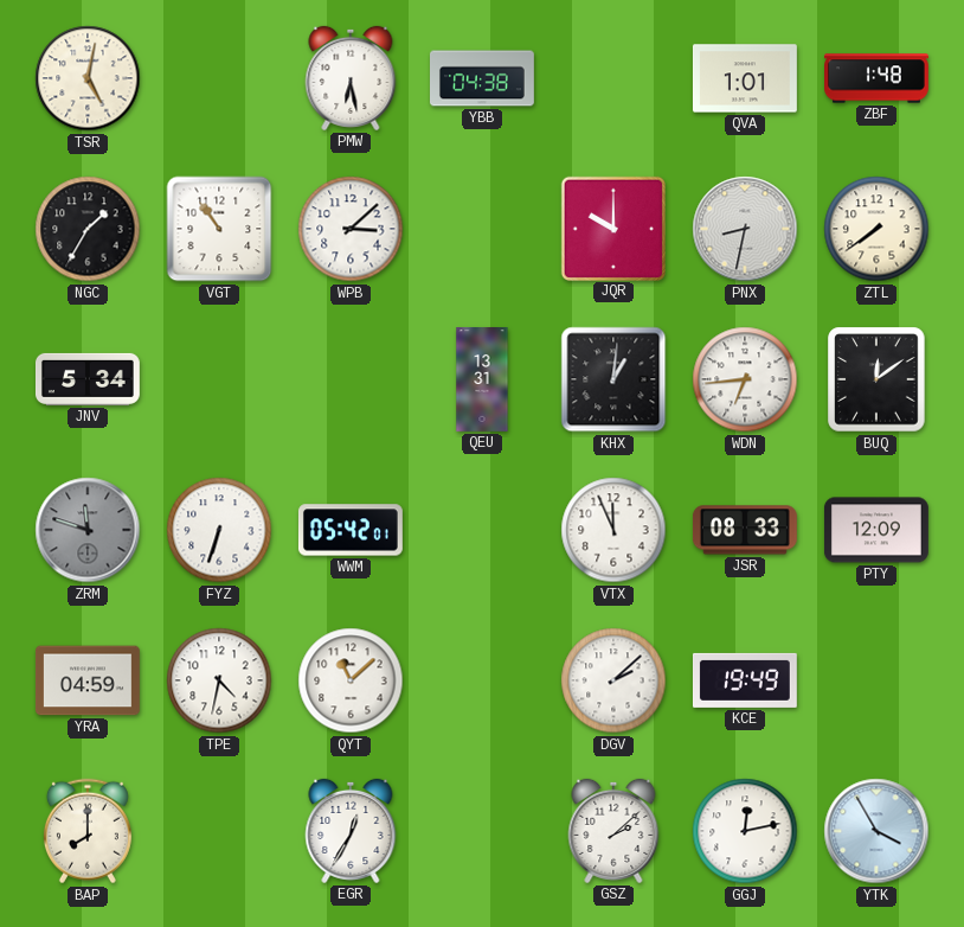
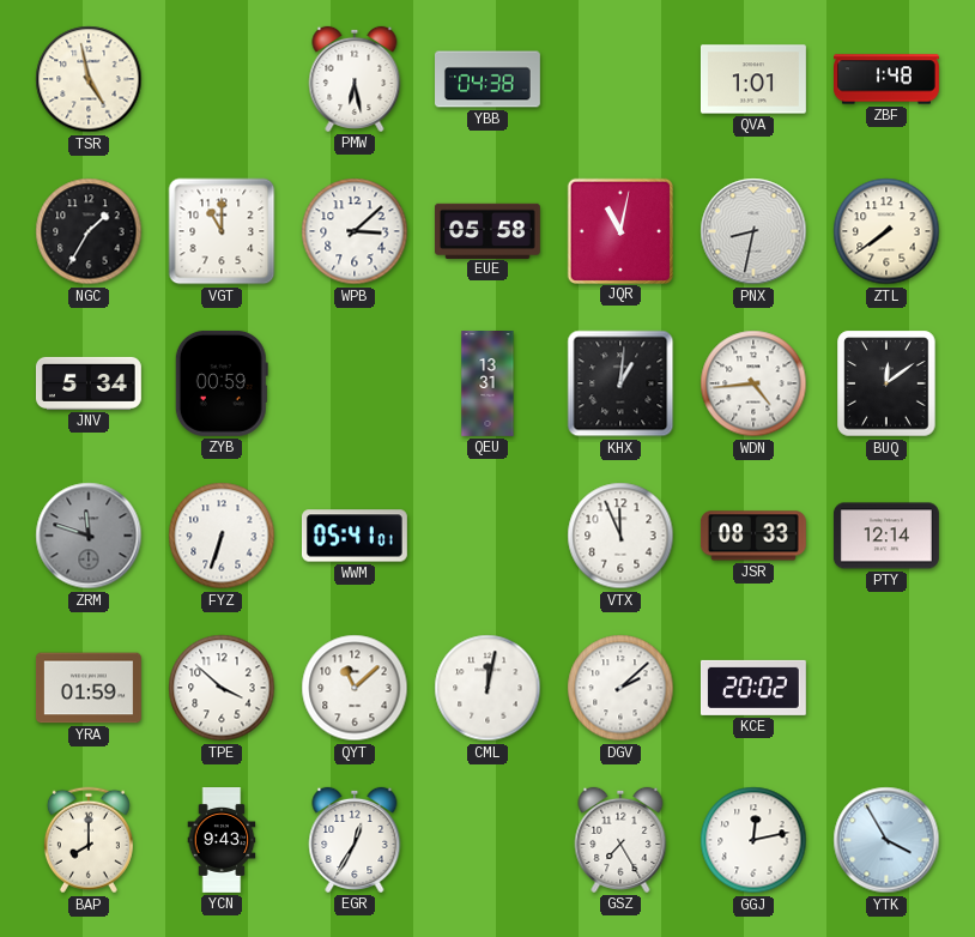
TSR: 5:02 -> 4:58 (89, 79)
VGT: 10:54 -> 11:00 (222, 231)
EUE: none -> 05:58 (487, 230)
JQR: 10:00 -> 11:02 (619, 230)
ZYB: none -> 00:59 (222, 383)
WDN: 6:44 -> 4:44 (753, 383)
WWM: 05:42 -> 05:41 (355, 536)
PTY: 12:09 -> 12:14 (886, 536)
YRA: 04:59 -> 01:59 (89, 688)
TPE: 4:32 -> 3:52 (222, 688)
CML: none -> 12:02 (487, 688)
KCE: 19:49 -> 20:02 (753, 688)
YCN: none -> 9:43 (222, 841)
GSZ: 2:08 -> 7:25 (620, 840)
